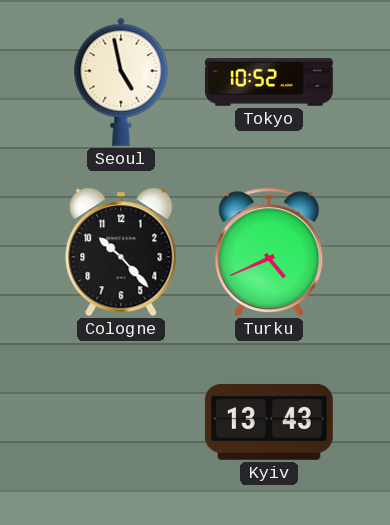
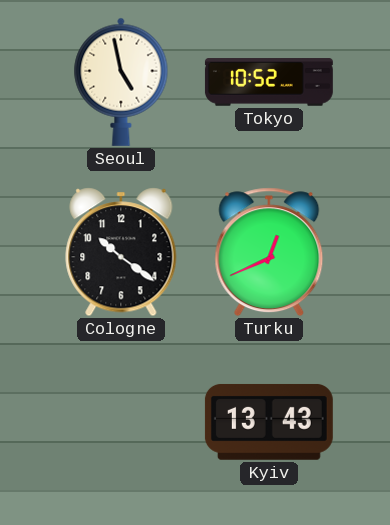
Cologne: 10:23 -> 10:21 (121, 252)
Turku: 4:41 -> 12:41 (269, 252)
